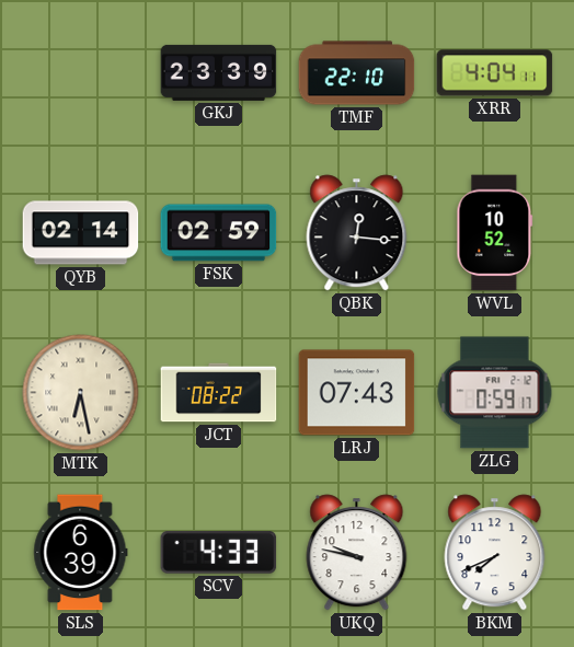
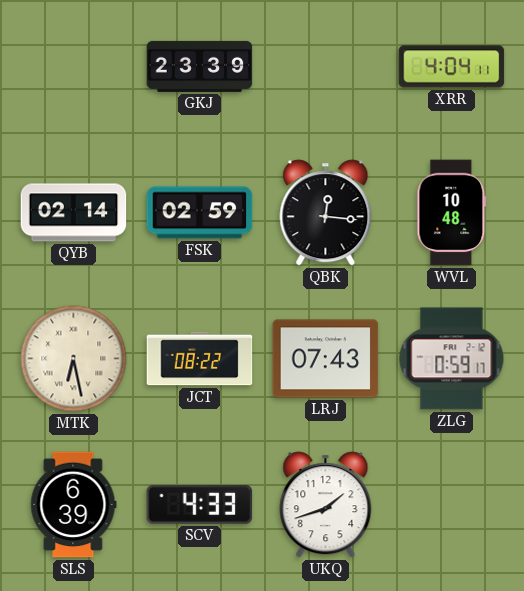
TMF: 22:10 -> none (357, 73)
WVL: 10:52 -> 10:48 (452, 213)
UKQ: 9:47 -> 1:42 (326, 505)
BKM: 7:41 -> none (495, 553)
